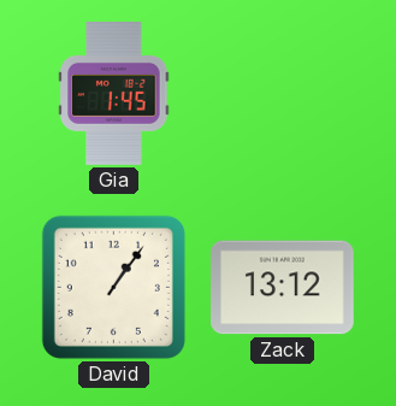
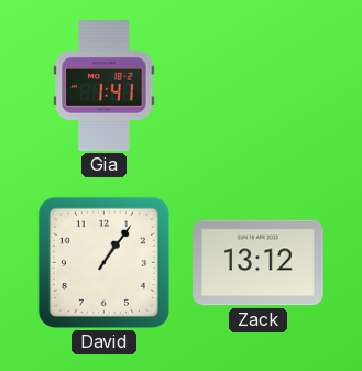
Gia: 1:45 -> 1:41 (105, 86)
